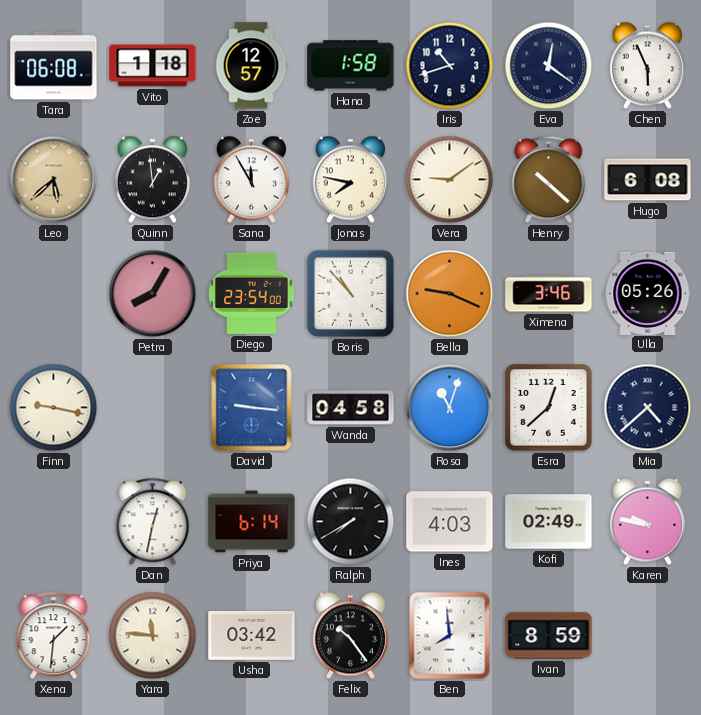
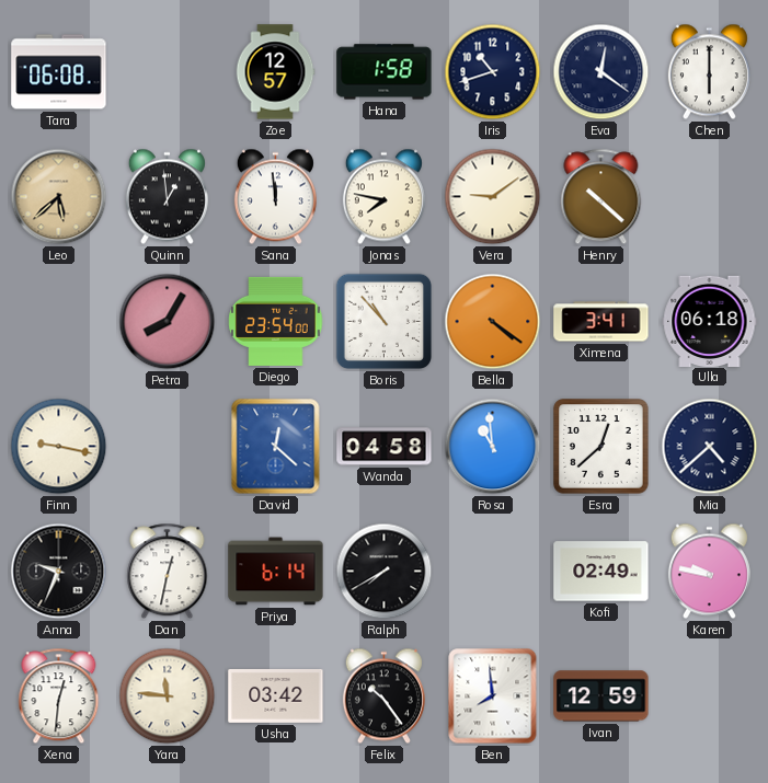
Vito: 1:18 -> none (153, 66)
Chen: 5:56 -> 6:00 (709, 72)
Sana: 11:55 -> 11:59 (275, 197)
Hugo: 6:08 -> none (648, 180)
Bella: 9:19 -> 4:21 (493, 322)
Ximena: 3:46 -> 3:41 (601, 322)
Ulla: 05:26 -> 06:18 (710, 321)
David: 9:16 -> 12:22 (276, 447)
Rosa: 11:03 -> 10:59 (493, 447)
Anna: none -> 9:34 (59, 572)
Ines: 4:03 -> none (450, 522)
Xena: 1:31 -> 12:31 (59, 696)
Ivan: 8:59 -> 12:59 (601, 696)
